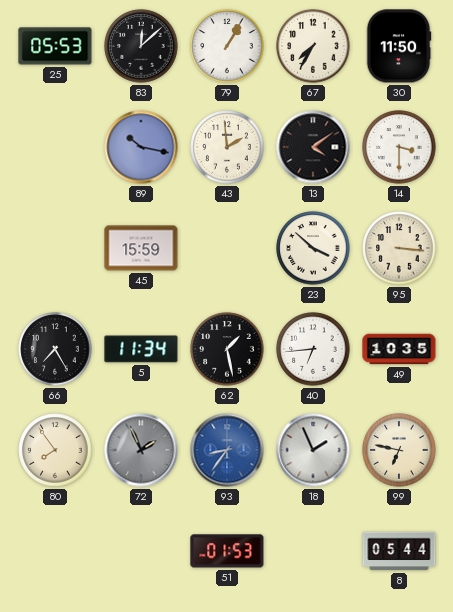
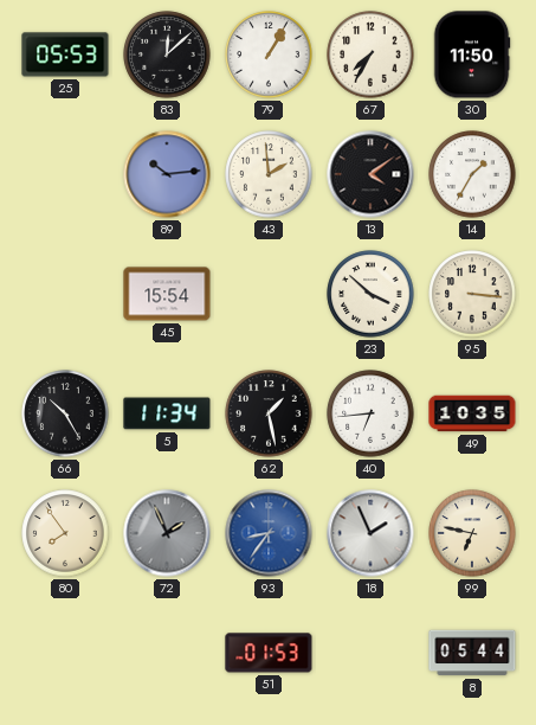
89: 10:17 -> 10:14 (167, 174)
14: 3:30 -> 1:35 (472, 174)
45: 15:59 -> 15:54 (167, 294)
66: 7:25 -> 10:25 (65, 413)
